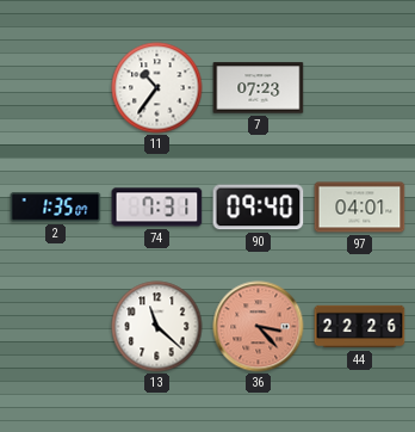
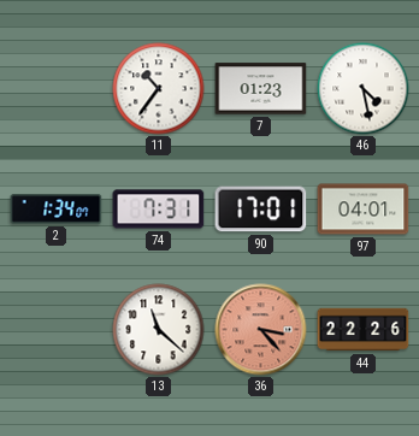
7: 07:23 -> 01:23 (261, 89)
46: none -> 4:28 (364, 89)
2: 1:35 -> 1:34 (57, 210)
90: 09:40 -> 17:01 (261, 210)
